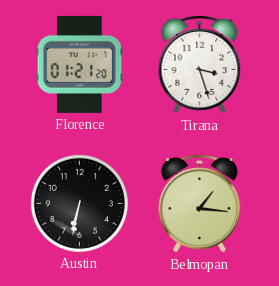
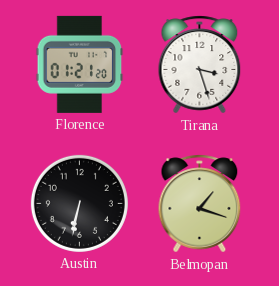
Belmopan: 1:16 -> 1:18 (200, 204)
